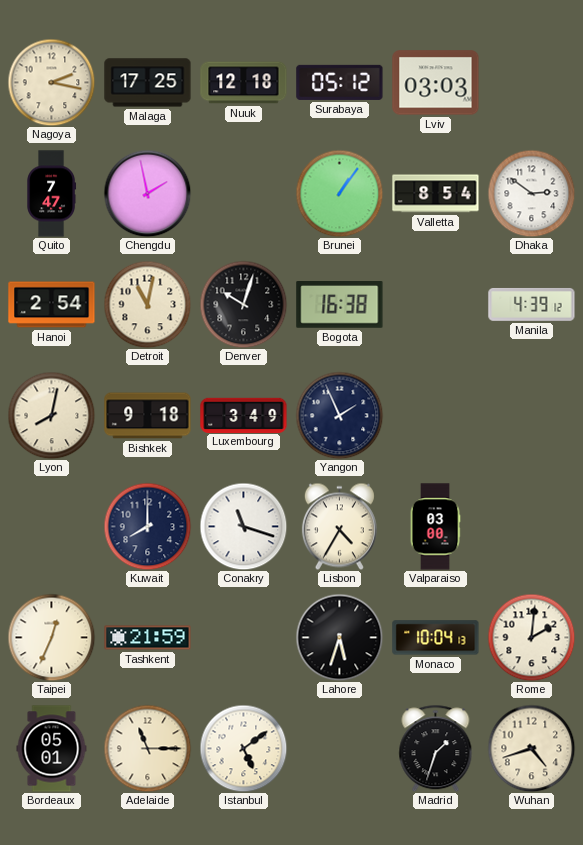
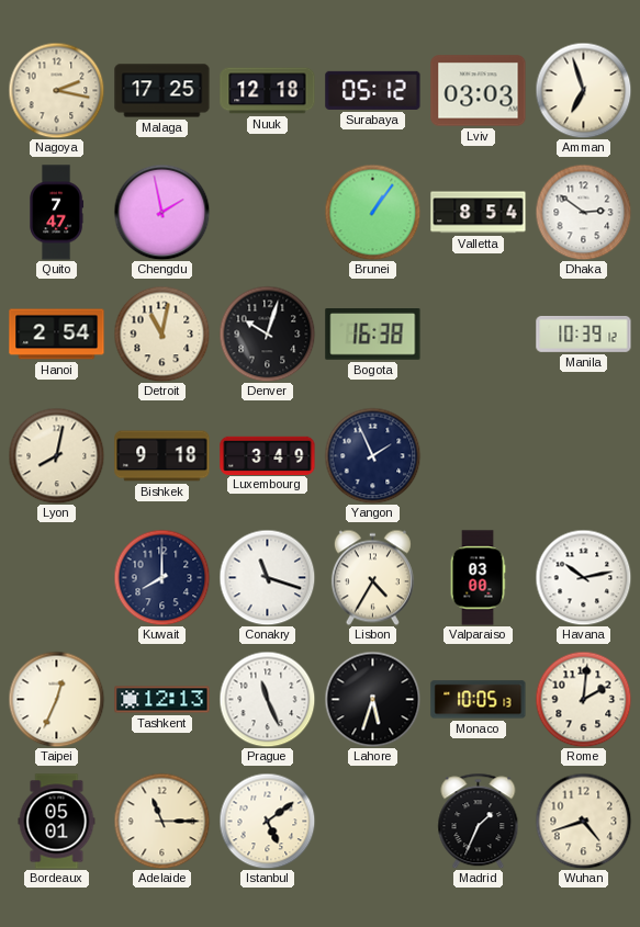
Amman: none -> 6:57 (583, 90)
Manila: 4:39 -> 10:39 (584, 334)
Havana: none -> 10:13 (583, 577)
Tashkent: 21:59 -> 12:13 (162, 700)
Prague: none -> 11:26 (267, 699)
Monaco: 10:04 -> 10:05 (479, 700)
Madrid: 1:33 -> 1:34 (479, 821)
